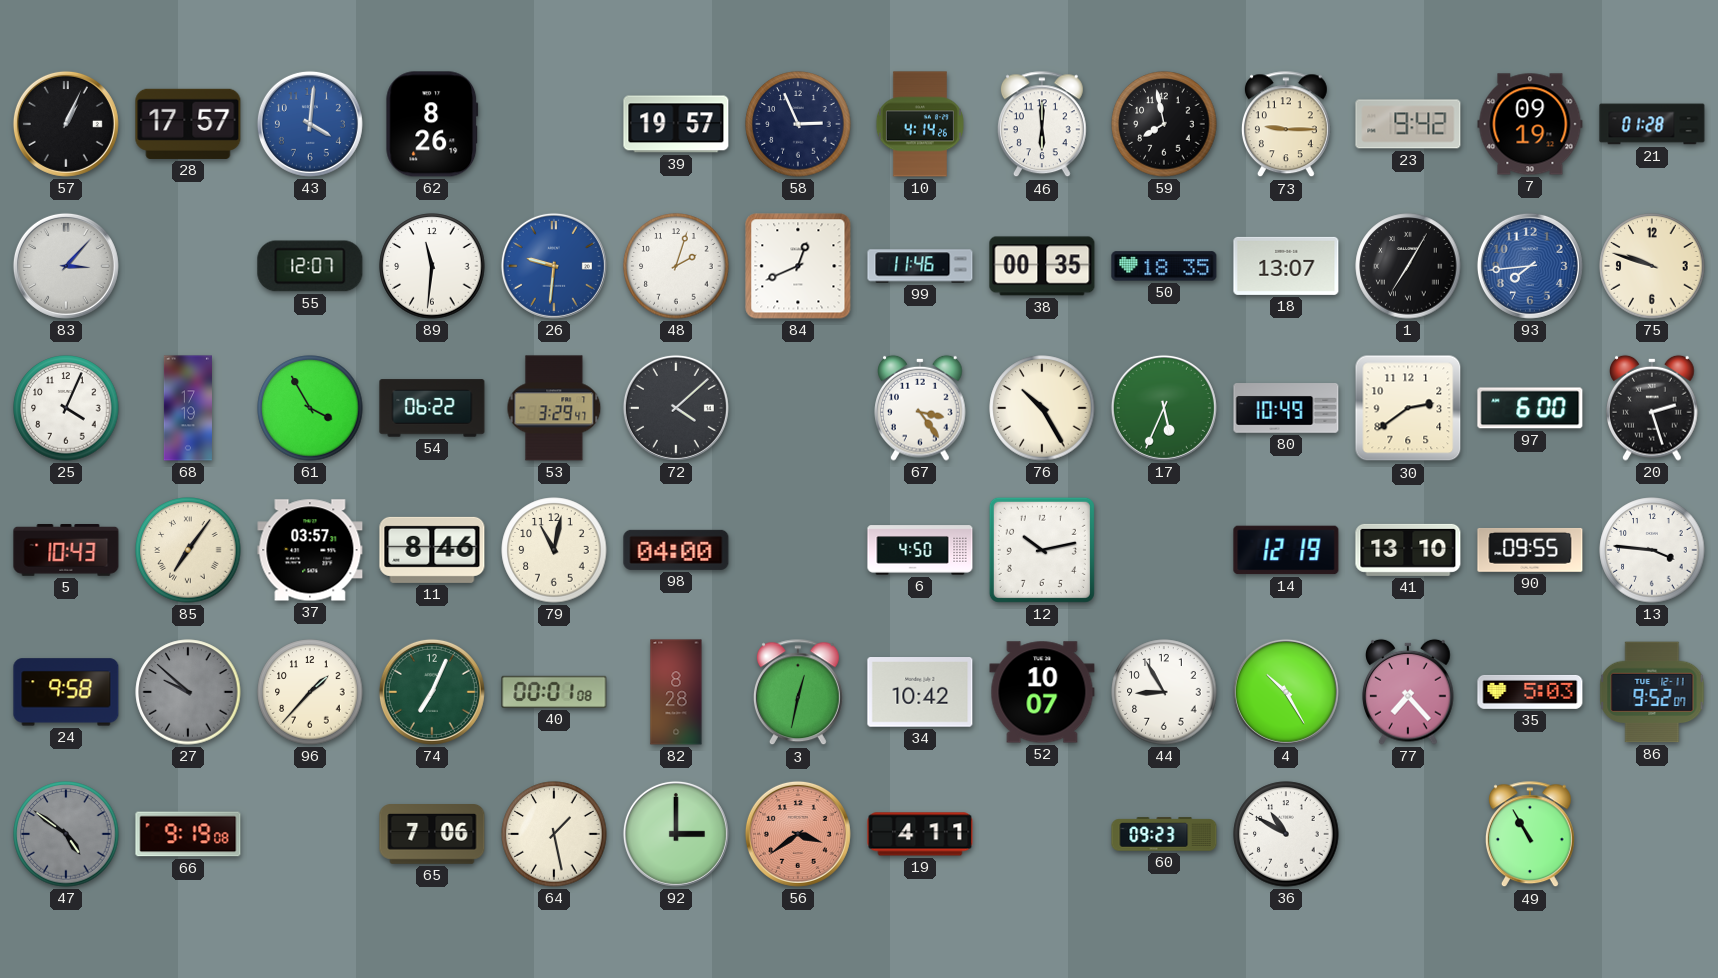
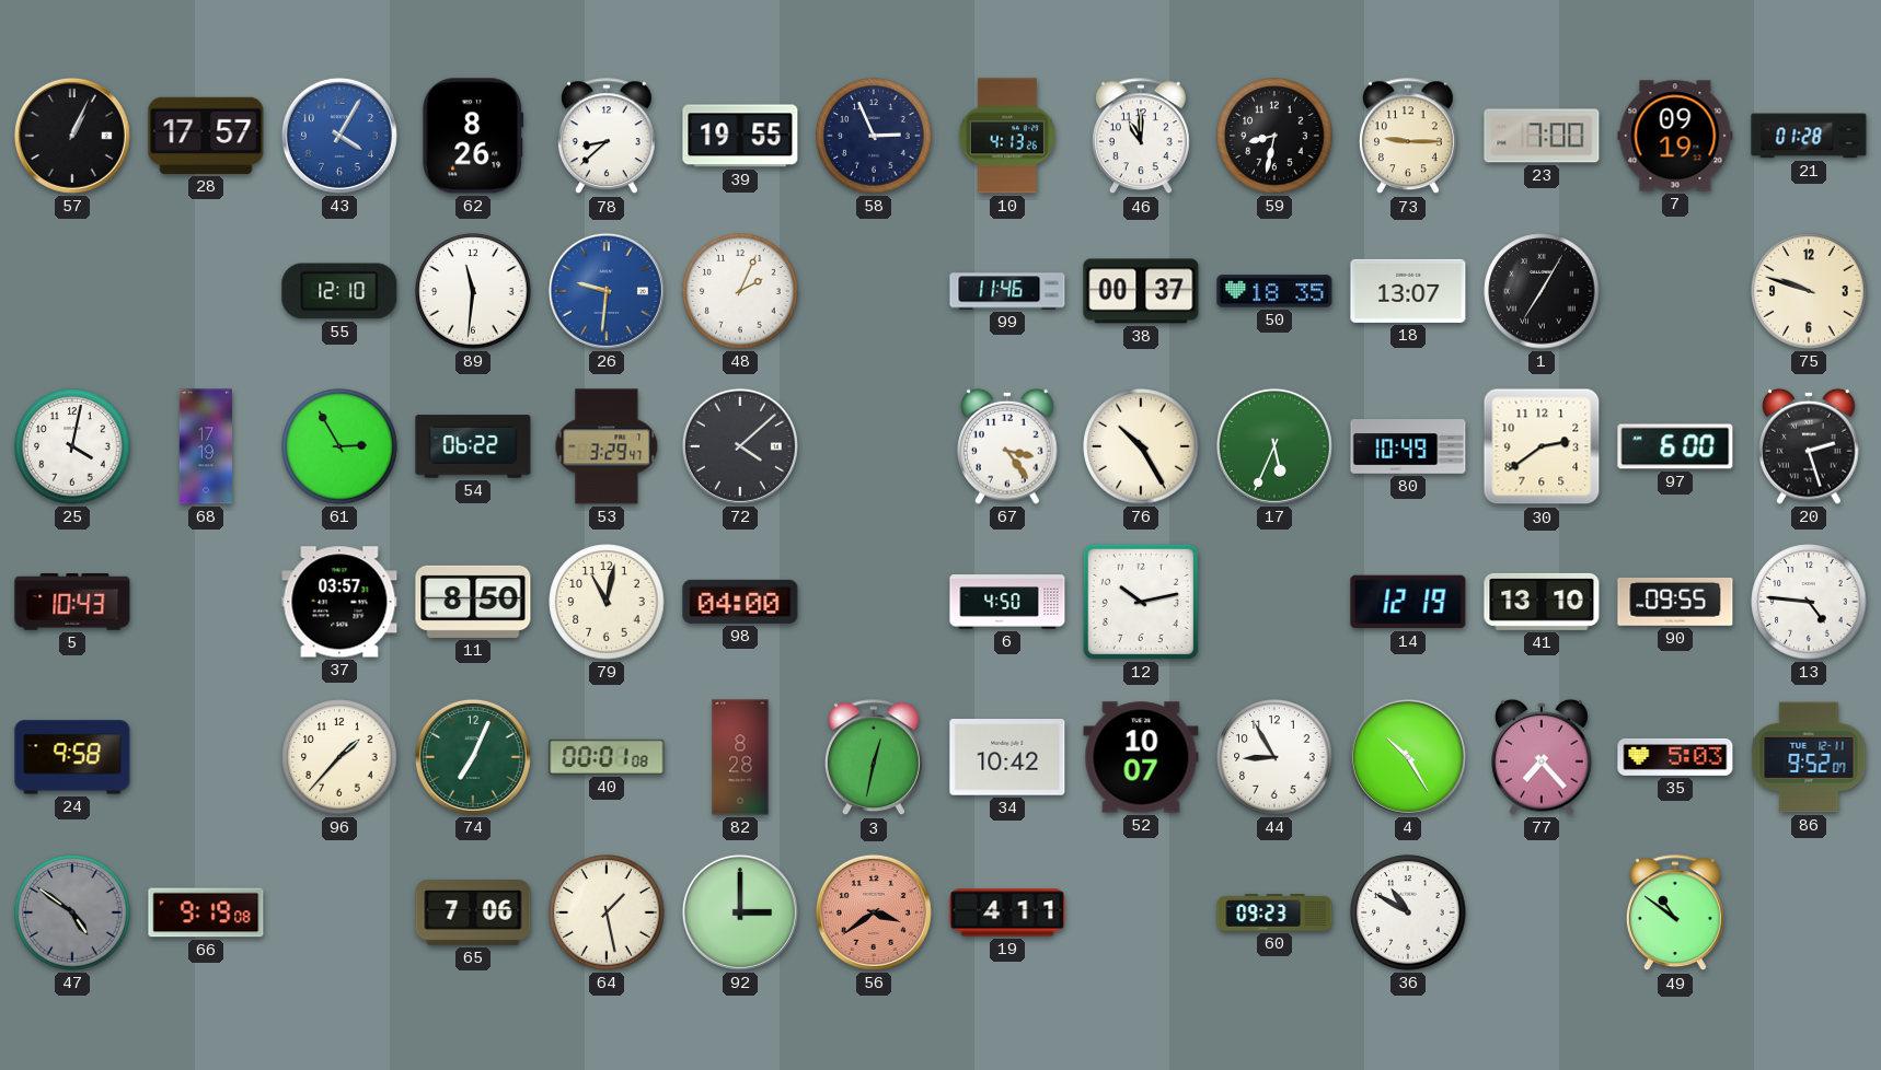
43: 4:01 -> 4:05 (339, 136)
78: none -> 8:38 (607, 137)
39: 19:57 -> 19:55 (740, 136)
10: 4:14 -> 4:13 (1007, 136)
46: 6:00 -> 11:00 (1141, 137)
59: 7:58 -> 8:32 (1274, 136)
23: 9:42 -> 7:00 (1542, 136)
83: 3:07 -> none (66, 266)
55: 12:07 -> 12:10 (339, 291)
48: 2:03 -> 2:04 (740, 291)
84: 12:41 -> none (798, 266)
38: 00:35 -> 00:37 (1141, 291)
93: 7:44 -> none (1530, 266)
25: 4:04 -> 4:02 (72, 446)
61: 3:55 -> 2:55 (339, 446)
85: 7:06 -> none (188, 550)
11: 8:46 -> 8:50 (473, 602)
13: 3:46 -> 4:46 (1809, 602)
27: 9:52 -> none (188, 692)
49: 10:55 -> 10:51 (1675, 914)
